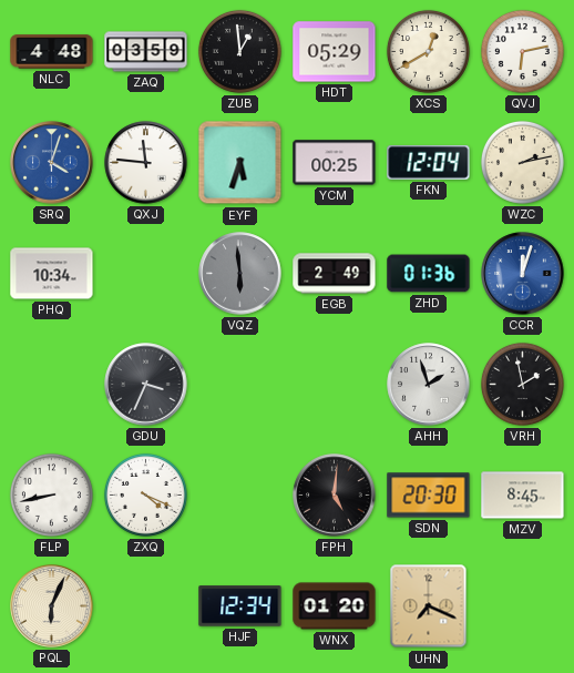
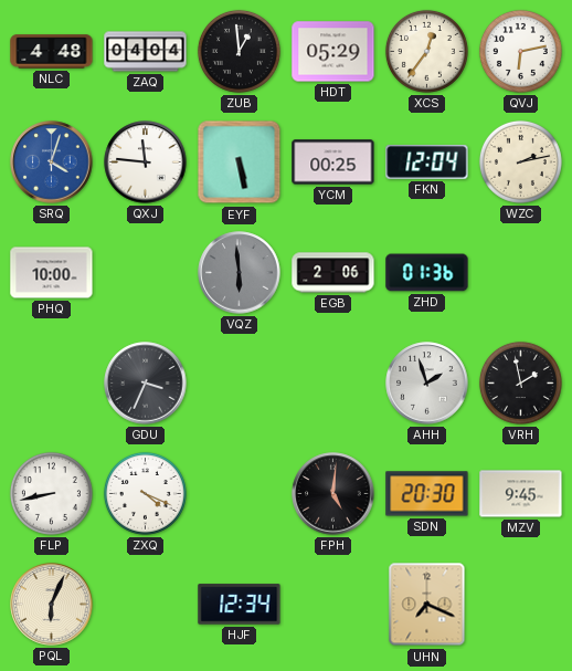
ZAQ: 03:59 -> 04:04 (146, 52)
XCS: 12:40 -> 12:36 (426, 51)
EYF: 5:33 -> 5:28 (240, 162)
PHQ: 10:34 -> 10:00 (52, 273)
EGB: 2:49 -> 2:06 (333, 273)
CCR: 12:03 -> none (523, 274)
MZV: 8:45 -> 9:45 (521, 494)
WNX: 01:20 -> none (335, 606)
